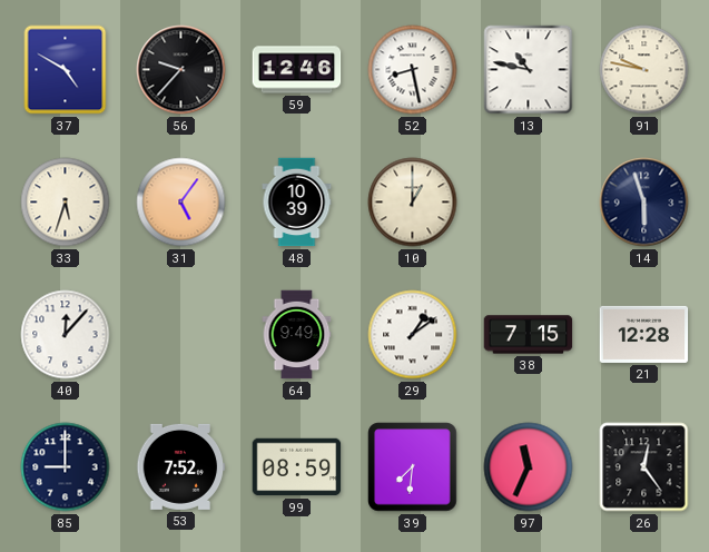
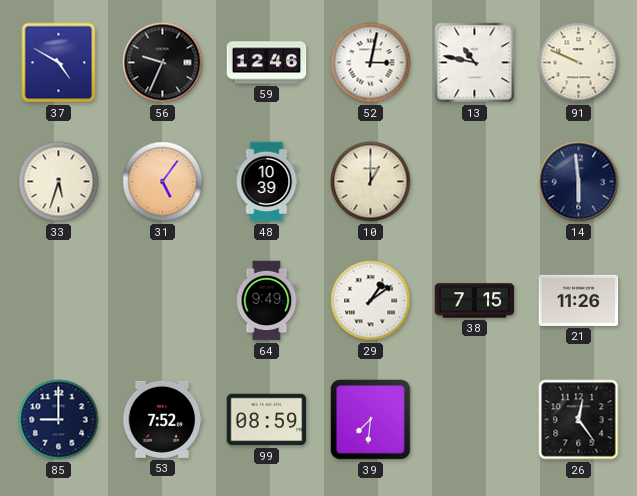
56: 9:37 -> 9:34 (163, 63)
52: 8:28 -> 3:02 (371, 63)
91: 9:47 -> 9:49 (579, 63)
14: 5:57 -> 5:59 (579, 182)
40: 12:07 -> none (66, 335)
21: 12:28 -> 11:26 (579, 300)
97: 11:34 -> none (529, 467)
